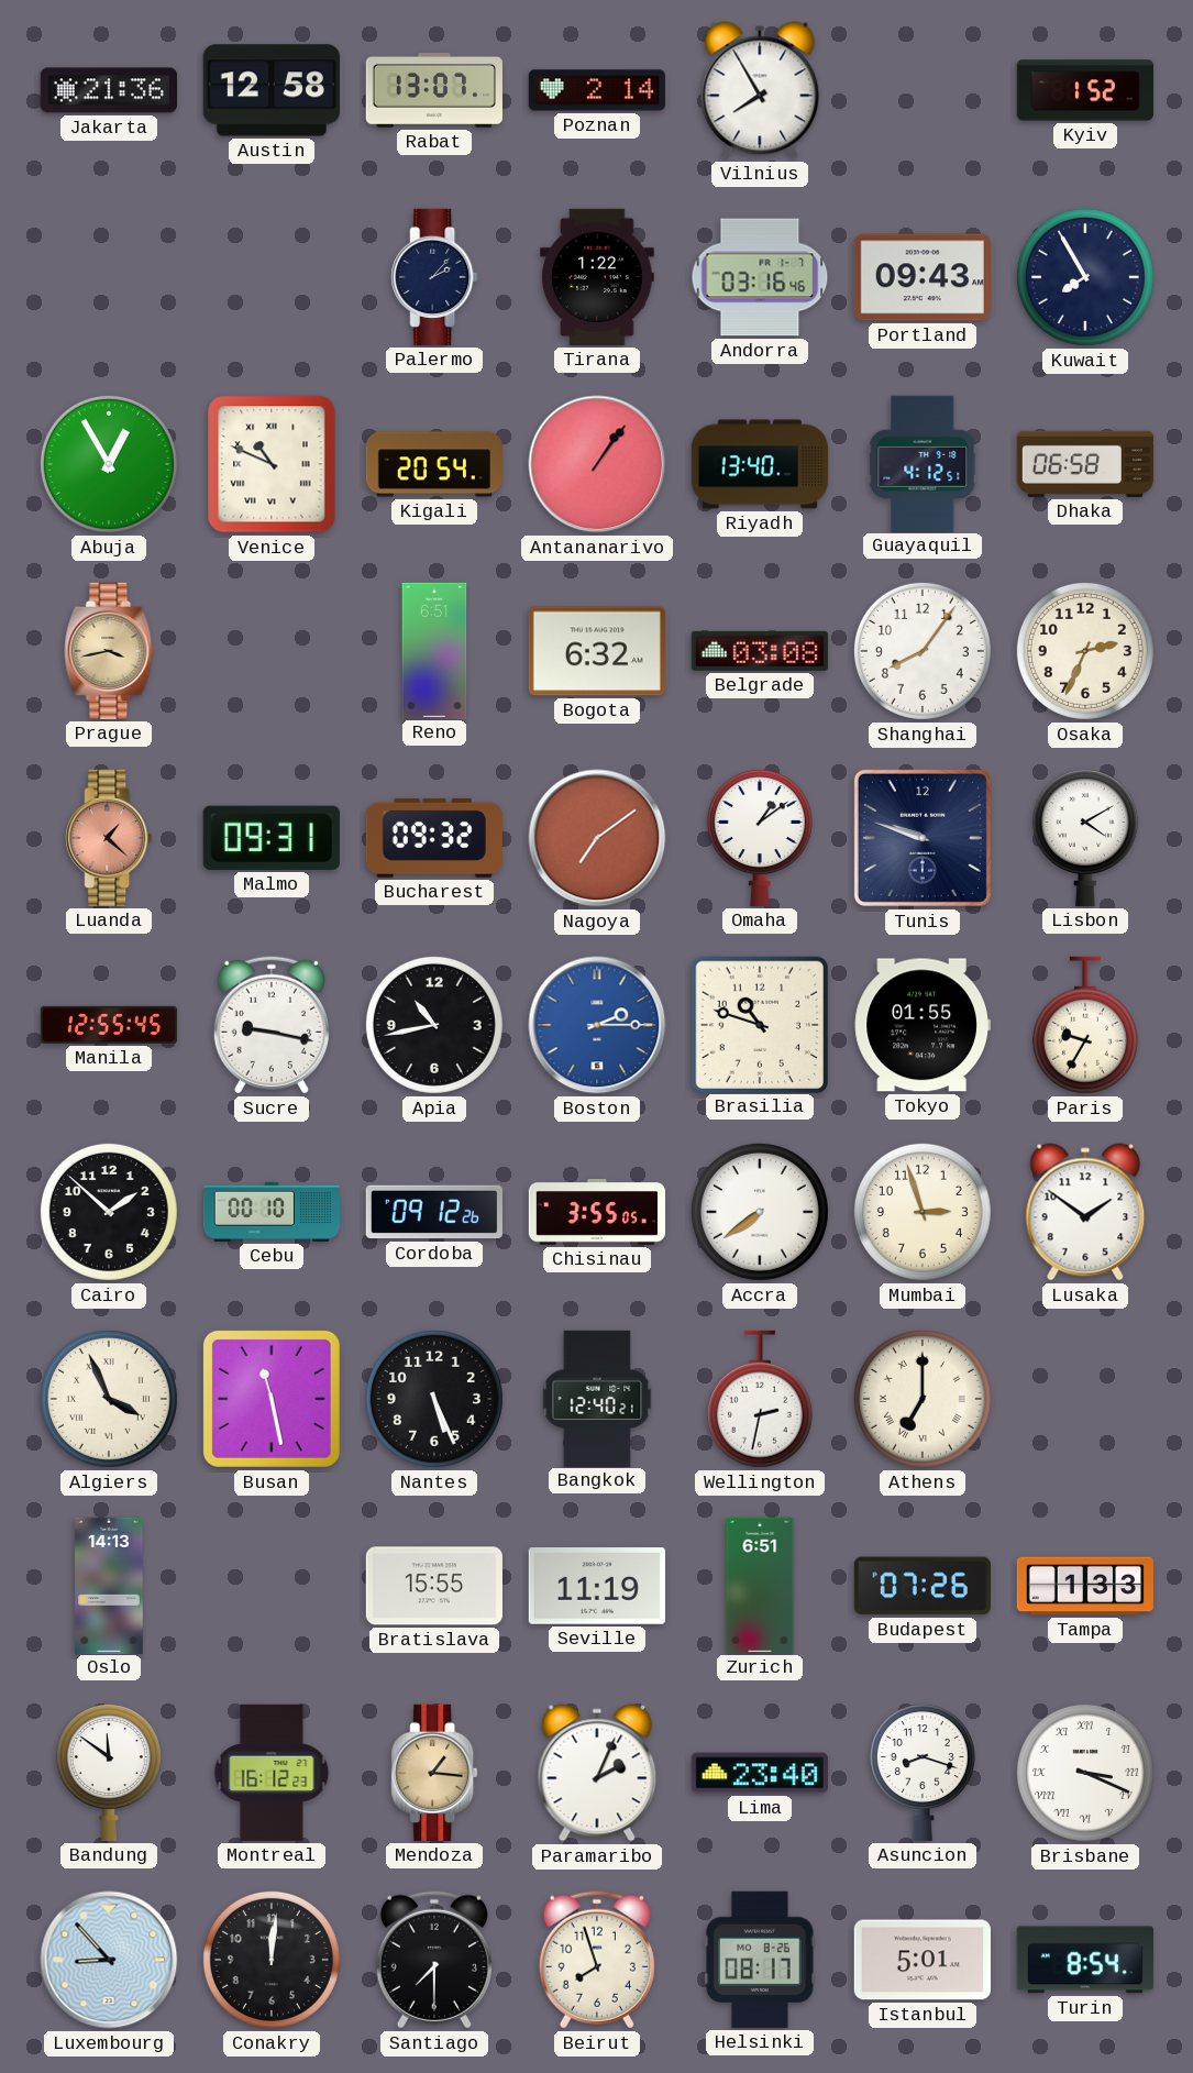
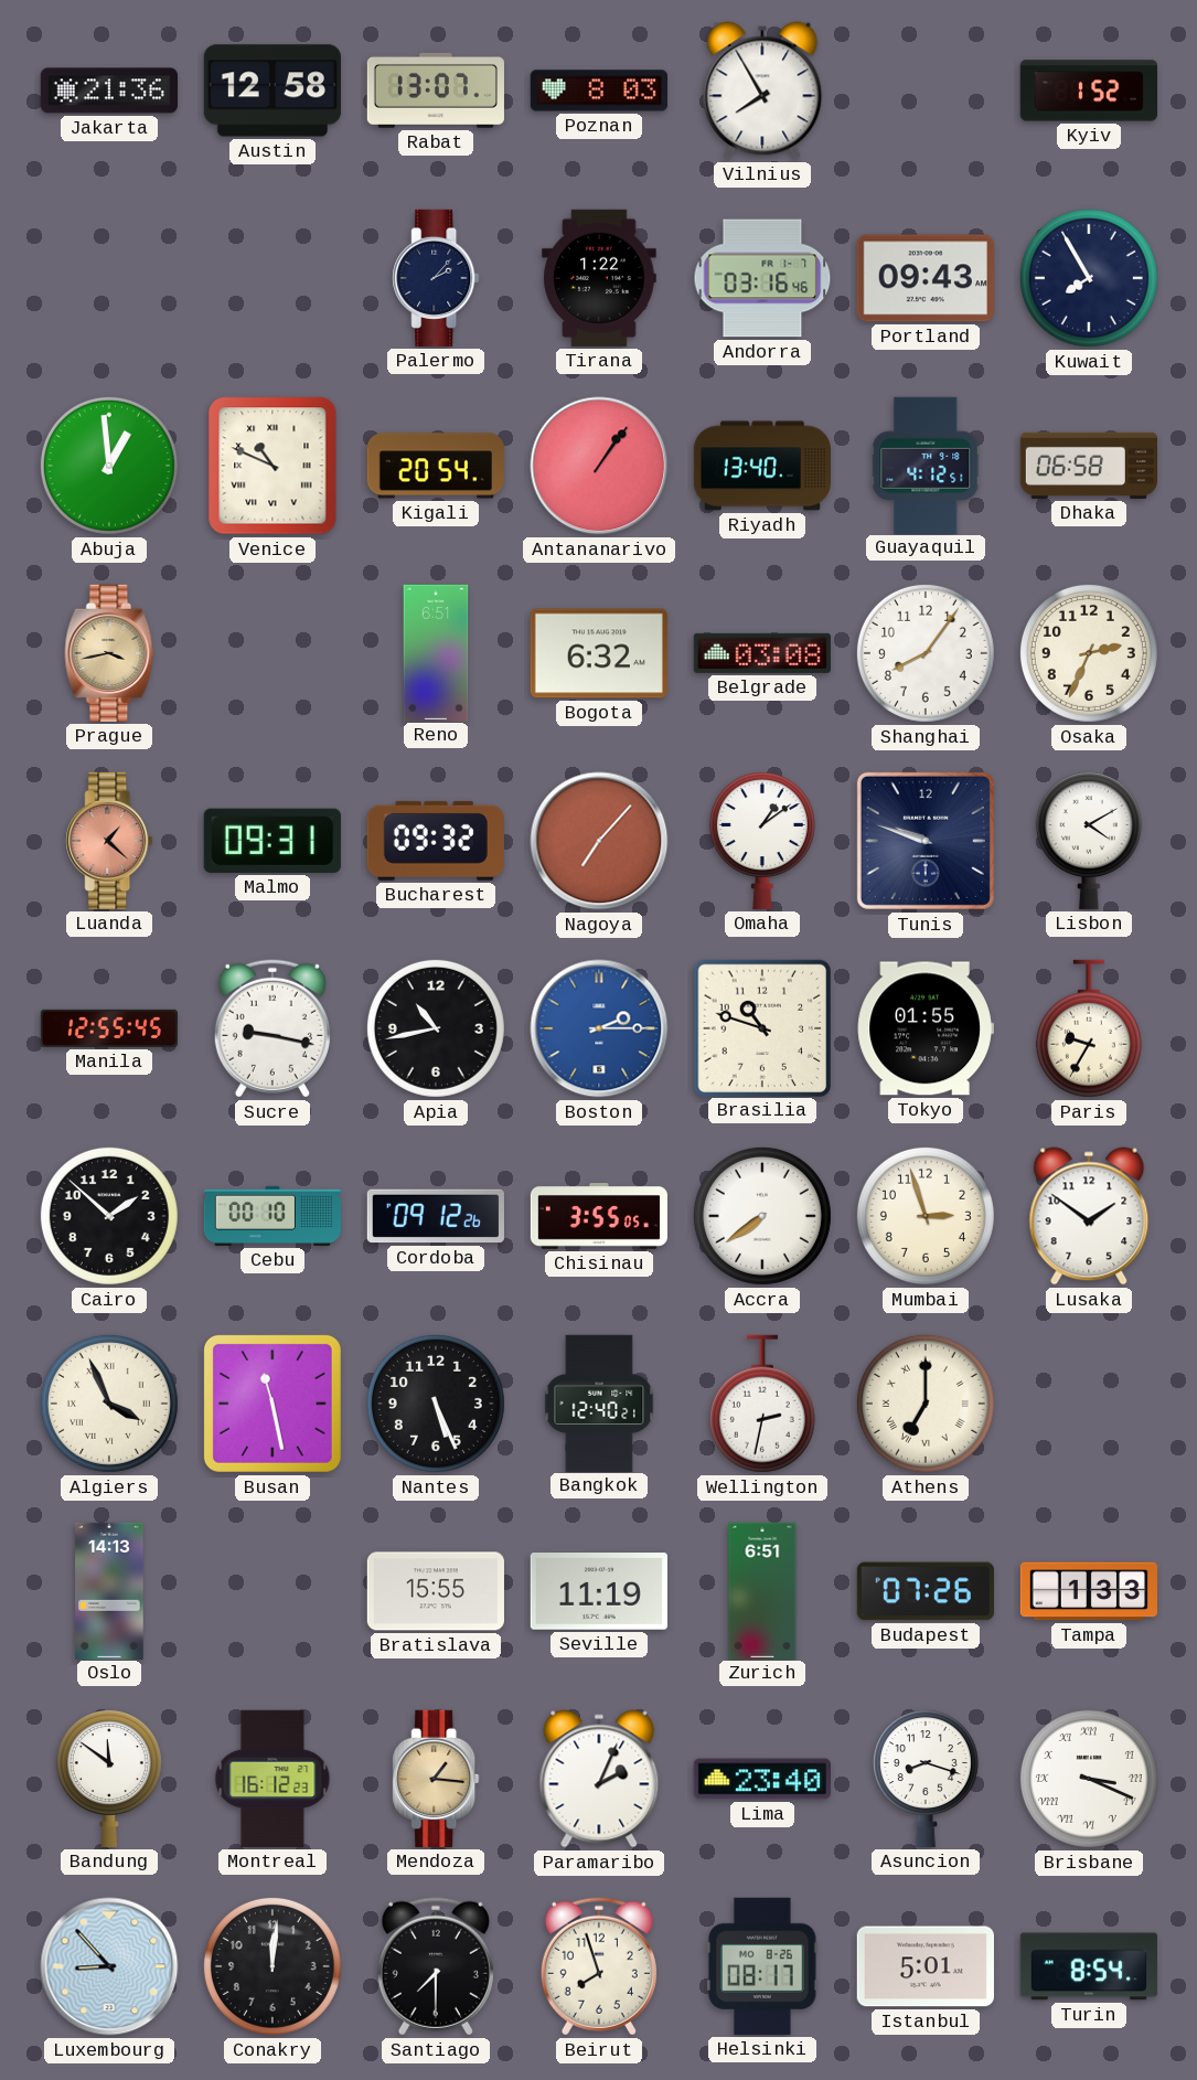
Poznan: 2:14 -> 8:03 (599, 90)
Abuja: 12:55 -> 12:59 (109, 466)
Nagoya: 7:09 -> 7:07 (599, 841)
